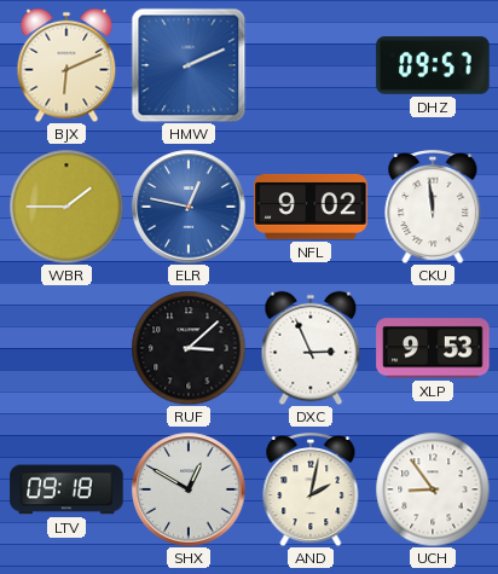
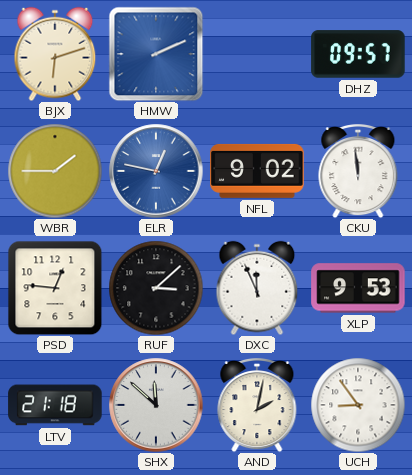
BJX: 6:11 -> 6:12 (55, 54)
PSD: none -> 12:46 (55, 288)
DXC: 2:56 -> 11:56 (257, 288)
LTV: 09:18 -> 21:18 (55, 405)
SHX: 12:50 -> 11:52 (156, 405)
